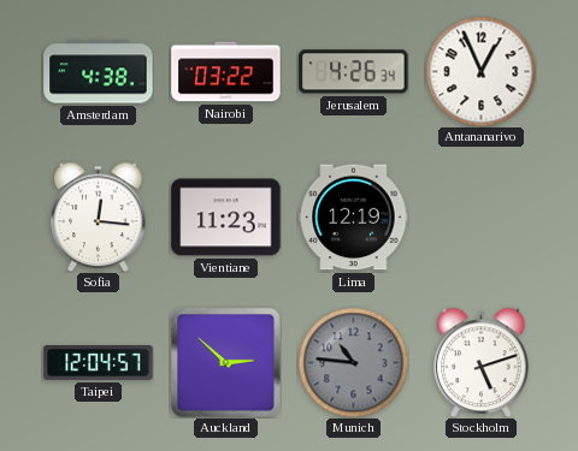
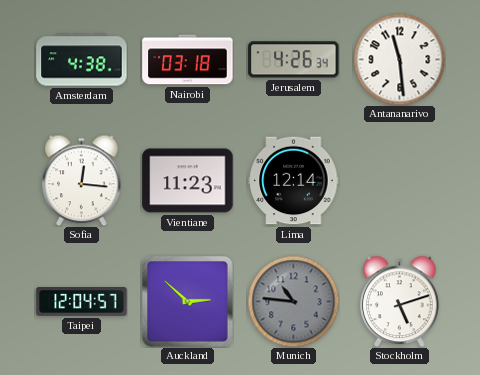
Nairobi: 03:22 -> 03:18 (188, 60)
Antananarivo: 12:56 -> 11:29 (399, 59)
Lima: 12:19 -> 12:14 (294, 181)
